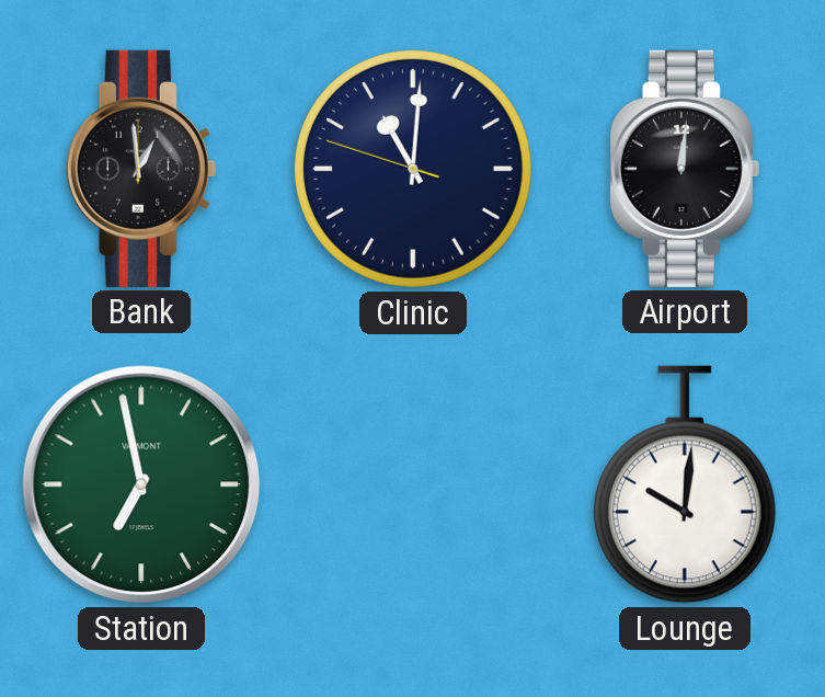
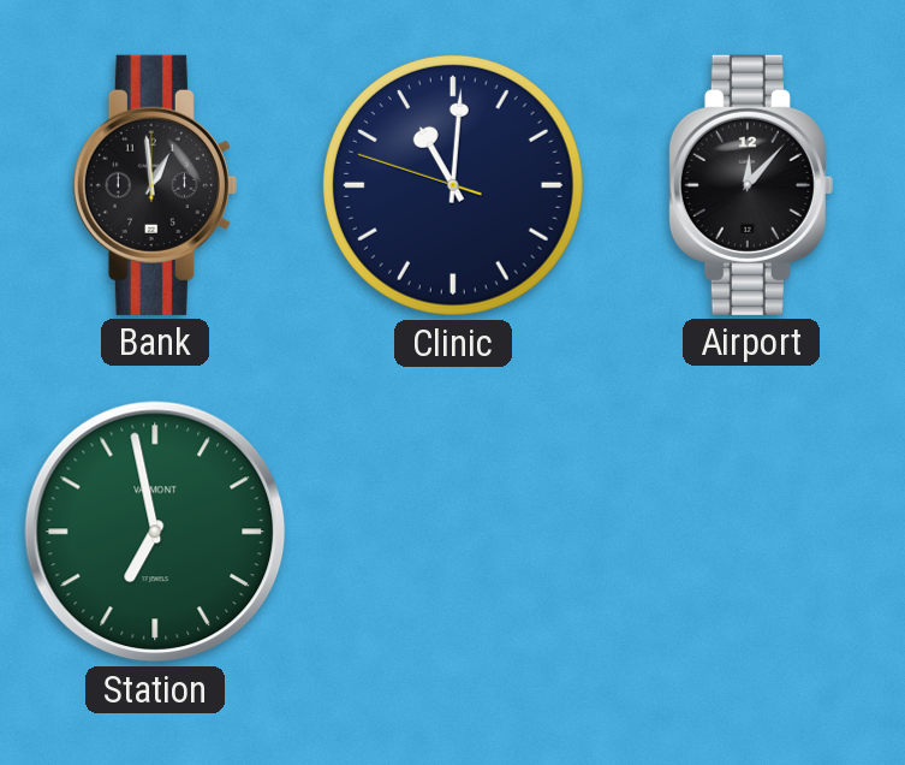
Airport: 12:01 -> 12:07 (751, 185)
Lounge: 10:01 -> none (685, 484)
